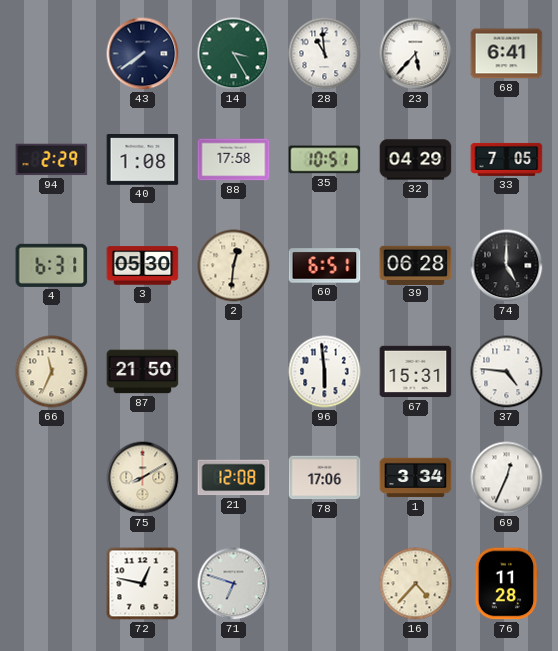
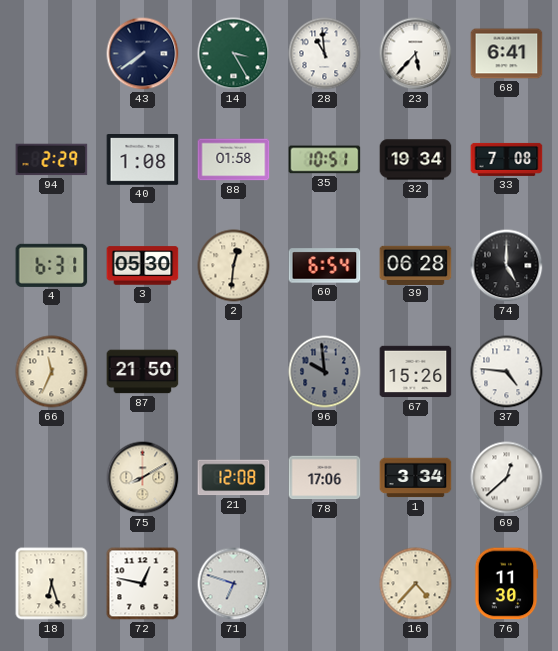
88: 17:58 -> 01:58 (234, 160)
32: 04:29 -> 19:34 (416, 160)
33: 7:05 -> 7:08 (507, 159)
60: 6:51 -> 6:54 (325, 266)
96: 5:59 -> 9:59 (325, 372)
96 dial: white -> grey (325, 372)
67: 15:31 -> 15:26 (416, 372)
69: 12:34 -> 12:38 (507, 478)
18: none -> 6:27 (52, 584)
76: 11:28 -> 11:30 (506, 584)
